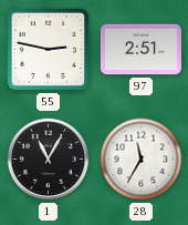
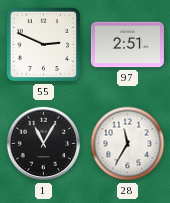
55: 2:47 -> 2:49 (44, 45)
